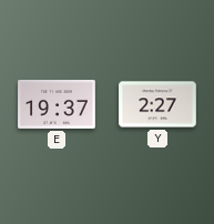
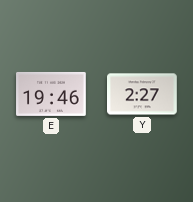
E: 19:37 -> 19:46 (51, 94)
